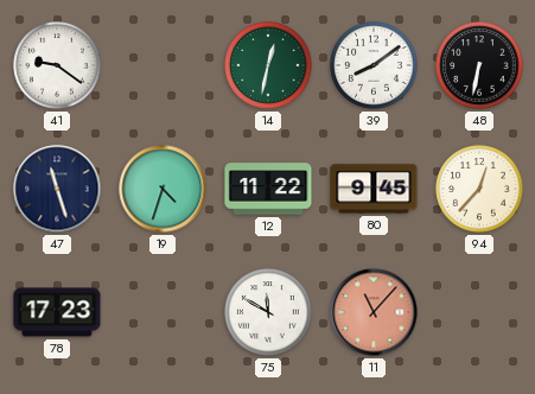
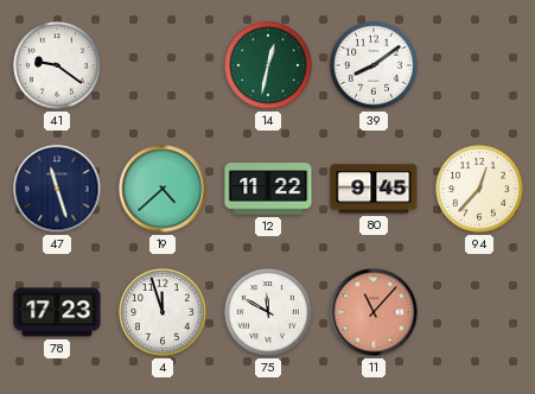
48: 6:32 -> none (479, 65)
19: 4:33 -> 4:38 (163, 189)
4: none -> 11:57 (163, 312)
